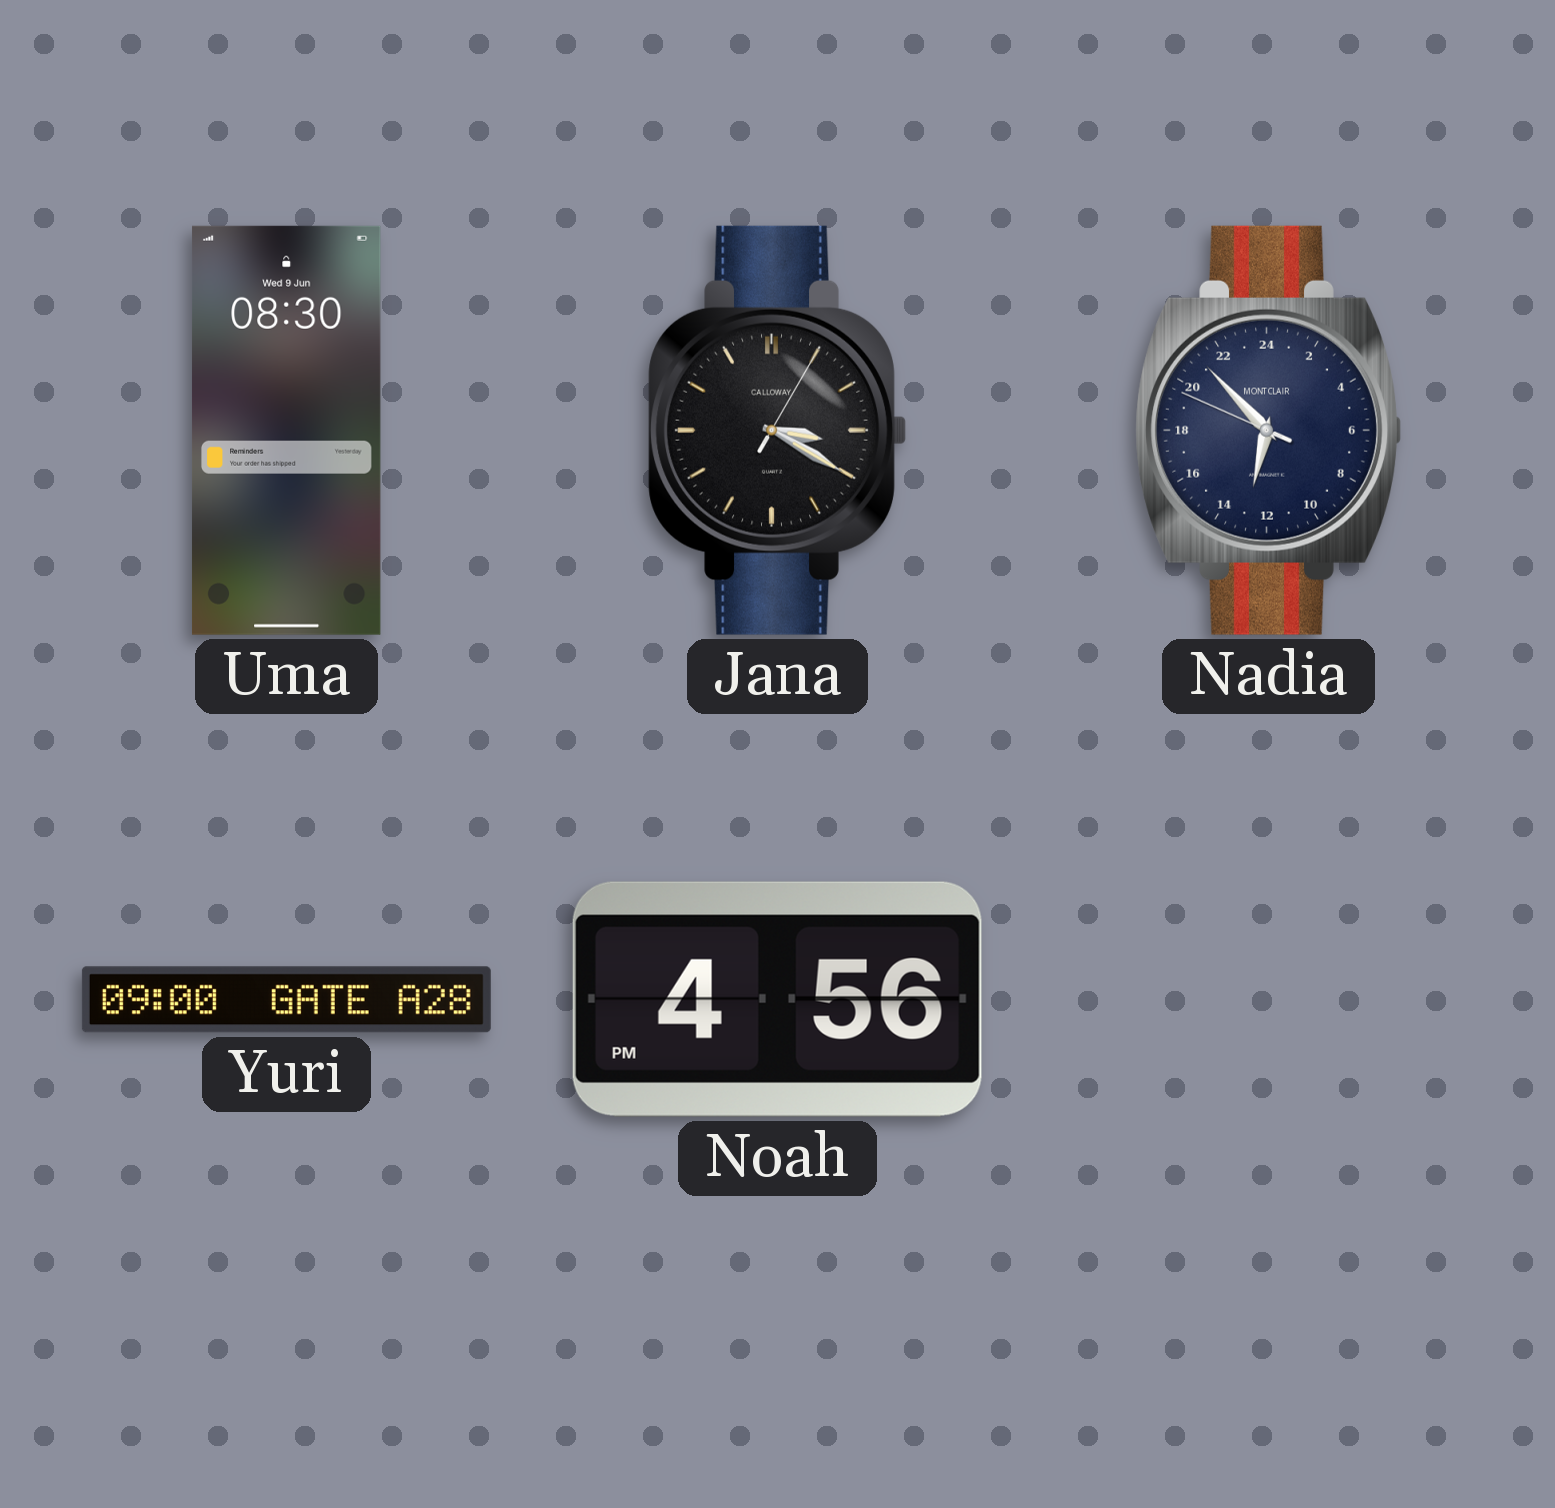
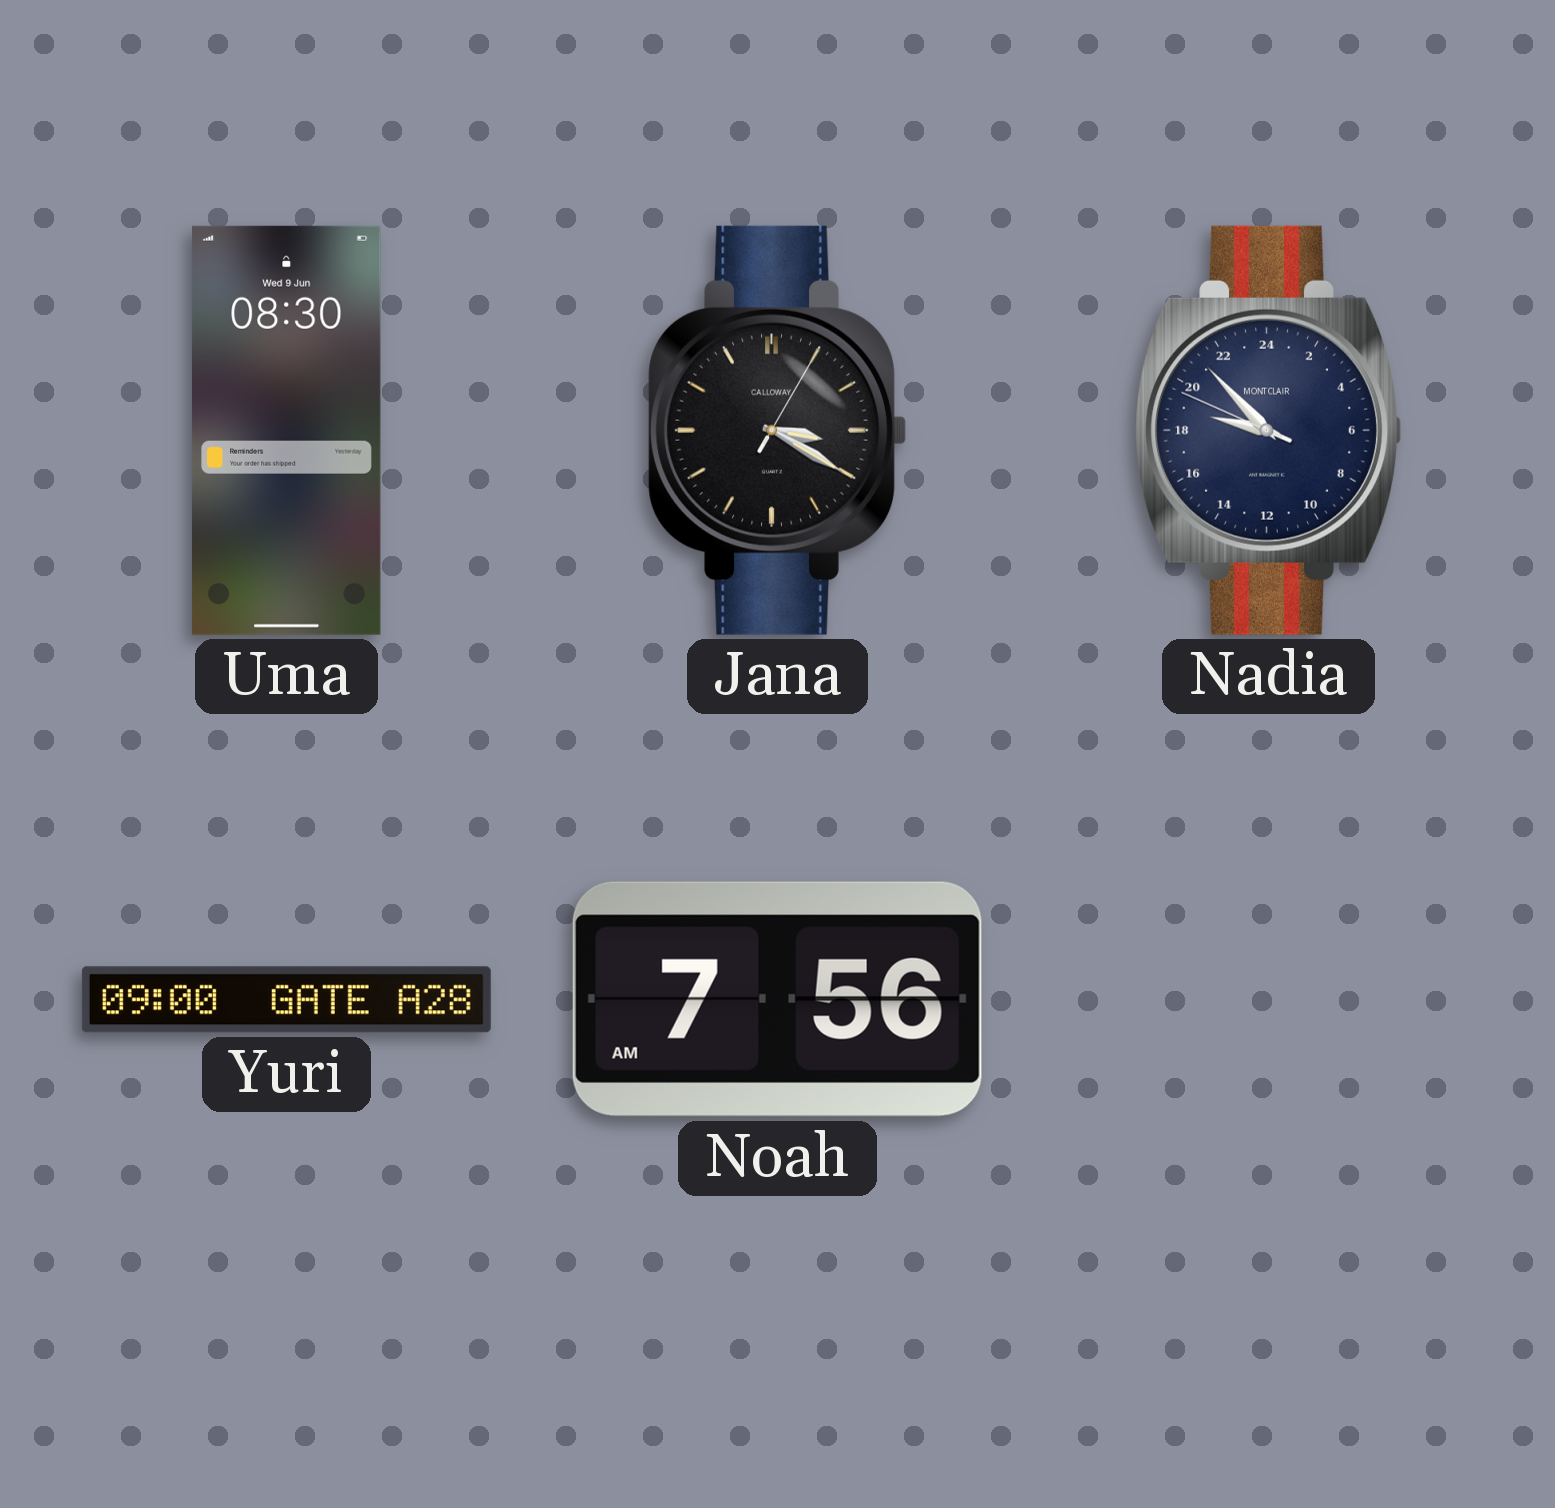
Nadia: 12:52 -> 18:52 (1268, 430)
Noah: 4:56 -> 7:56 (777, 999)
